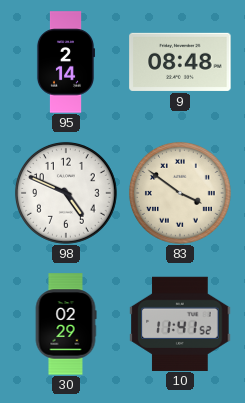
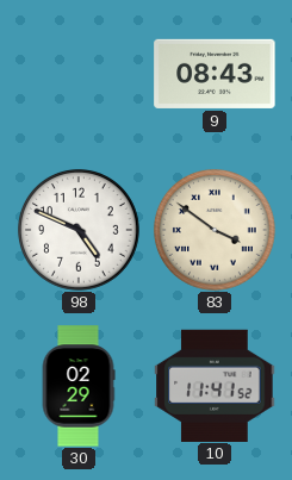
95: 2:14 -> none (65, 62)
9: 08:48 -> 08:43 (215, 74)
